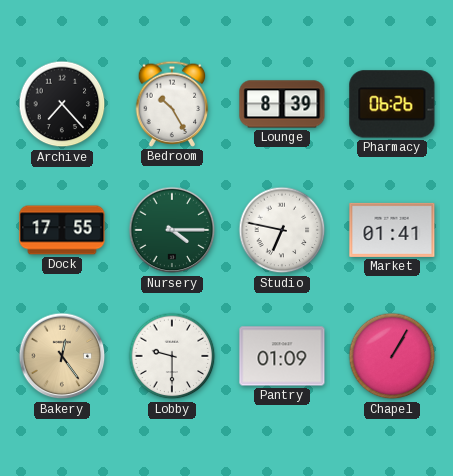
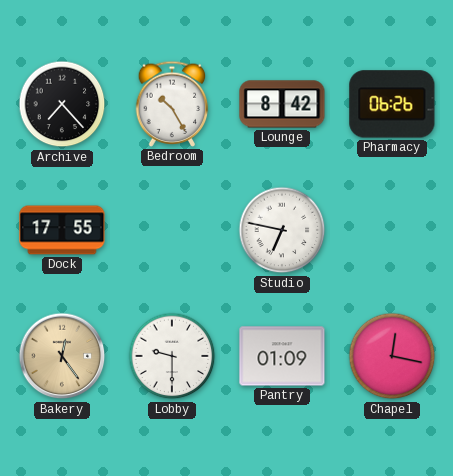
Lounge: 8:39 -> 8:42 (282, 104)
Nursery: 4:15 -> none (172, 230)
Market: 01:41 -> none (392, 230)
Chapel: 1:05 -> 12:17 (392, 356)
